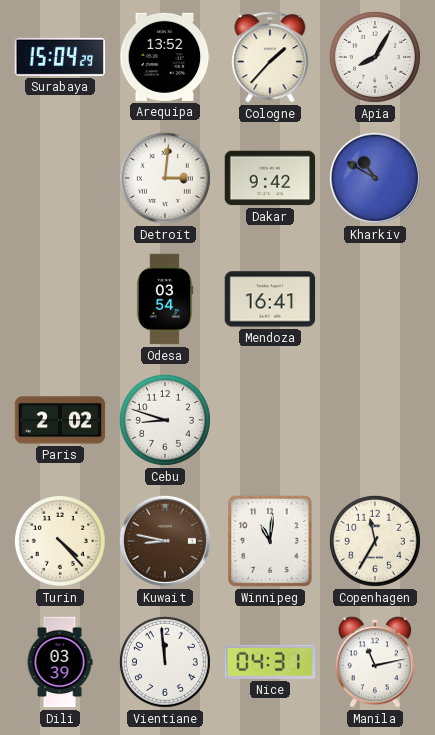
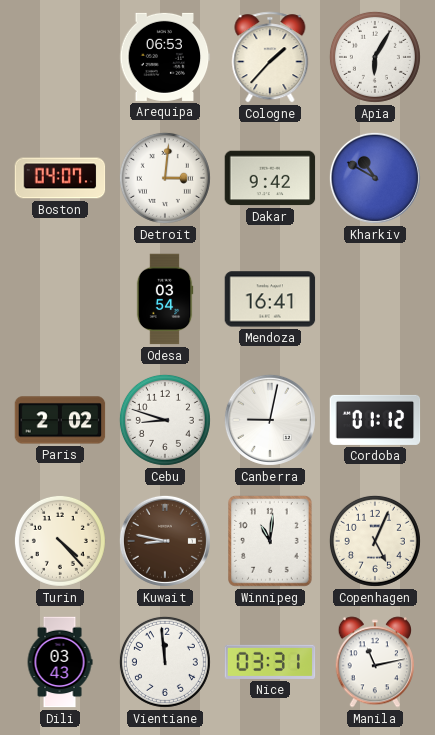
Surabaya: 15:04 -> none (60, 57)
Arequipa: 13:52 -> 06:53 (165, 57)
Apia: 8:05 -> 6:05 (375, 57)
Boston: none -> 04:07 (60, 178)
Canberra: none -> 9:02 (270, 420)
Cordoba: none -> 01:12 (375, 420)
Copenhagen: 11:35 -> 5:04 (375, 541)
Dili: 03:39 -> 03:43 (60, 662)
Nice: 04:31 -> 03:31 (270, 662)
